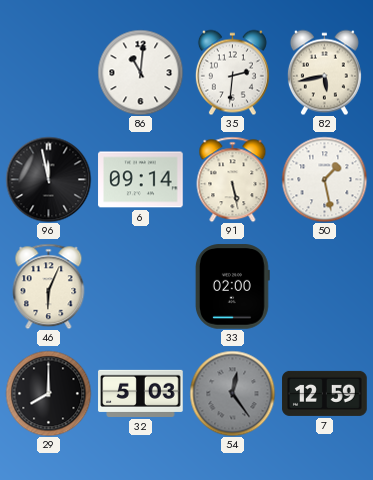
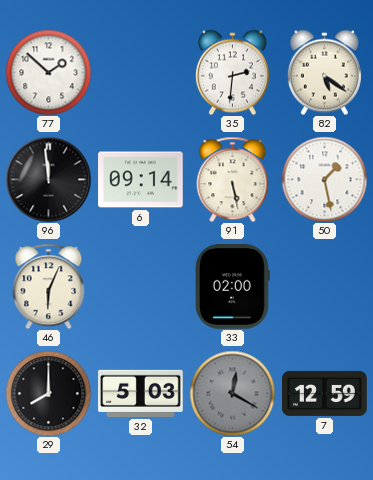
77: none -> 1:52 (48, 72)
86: 11:01 -> none (140, 72)
82: 5:43 -> 5:21 (324, 72)
96: 11:58 -> 11:59 (48, 179)
54: 12:24 -> 12:20 (232, 393)
